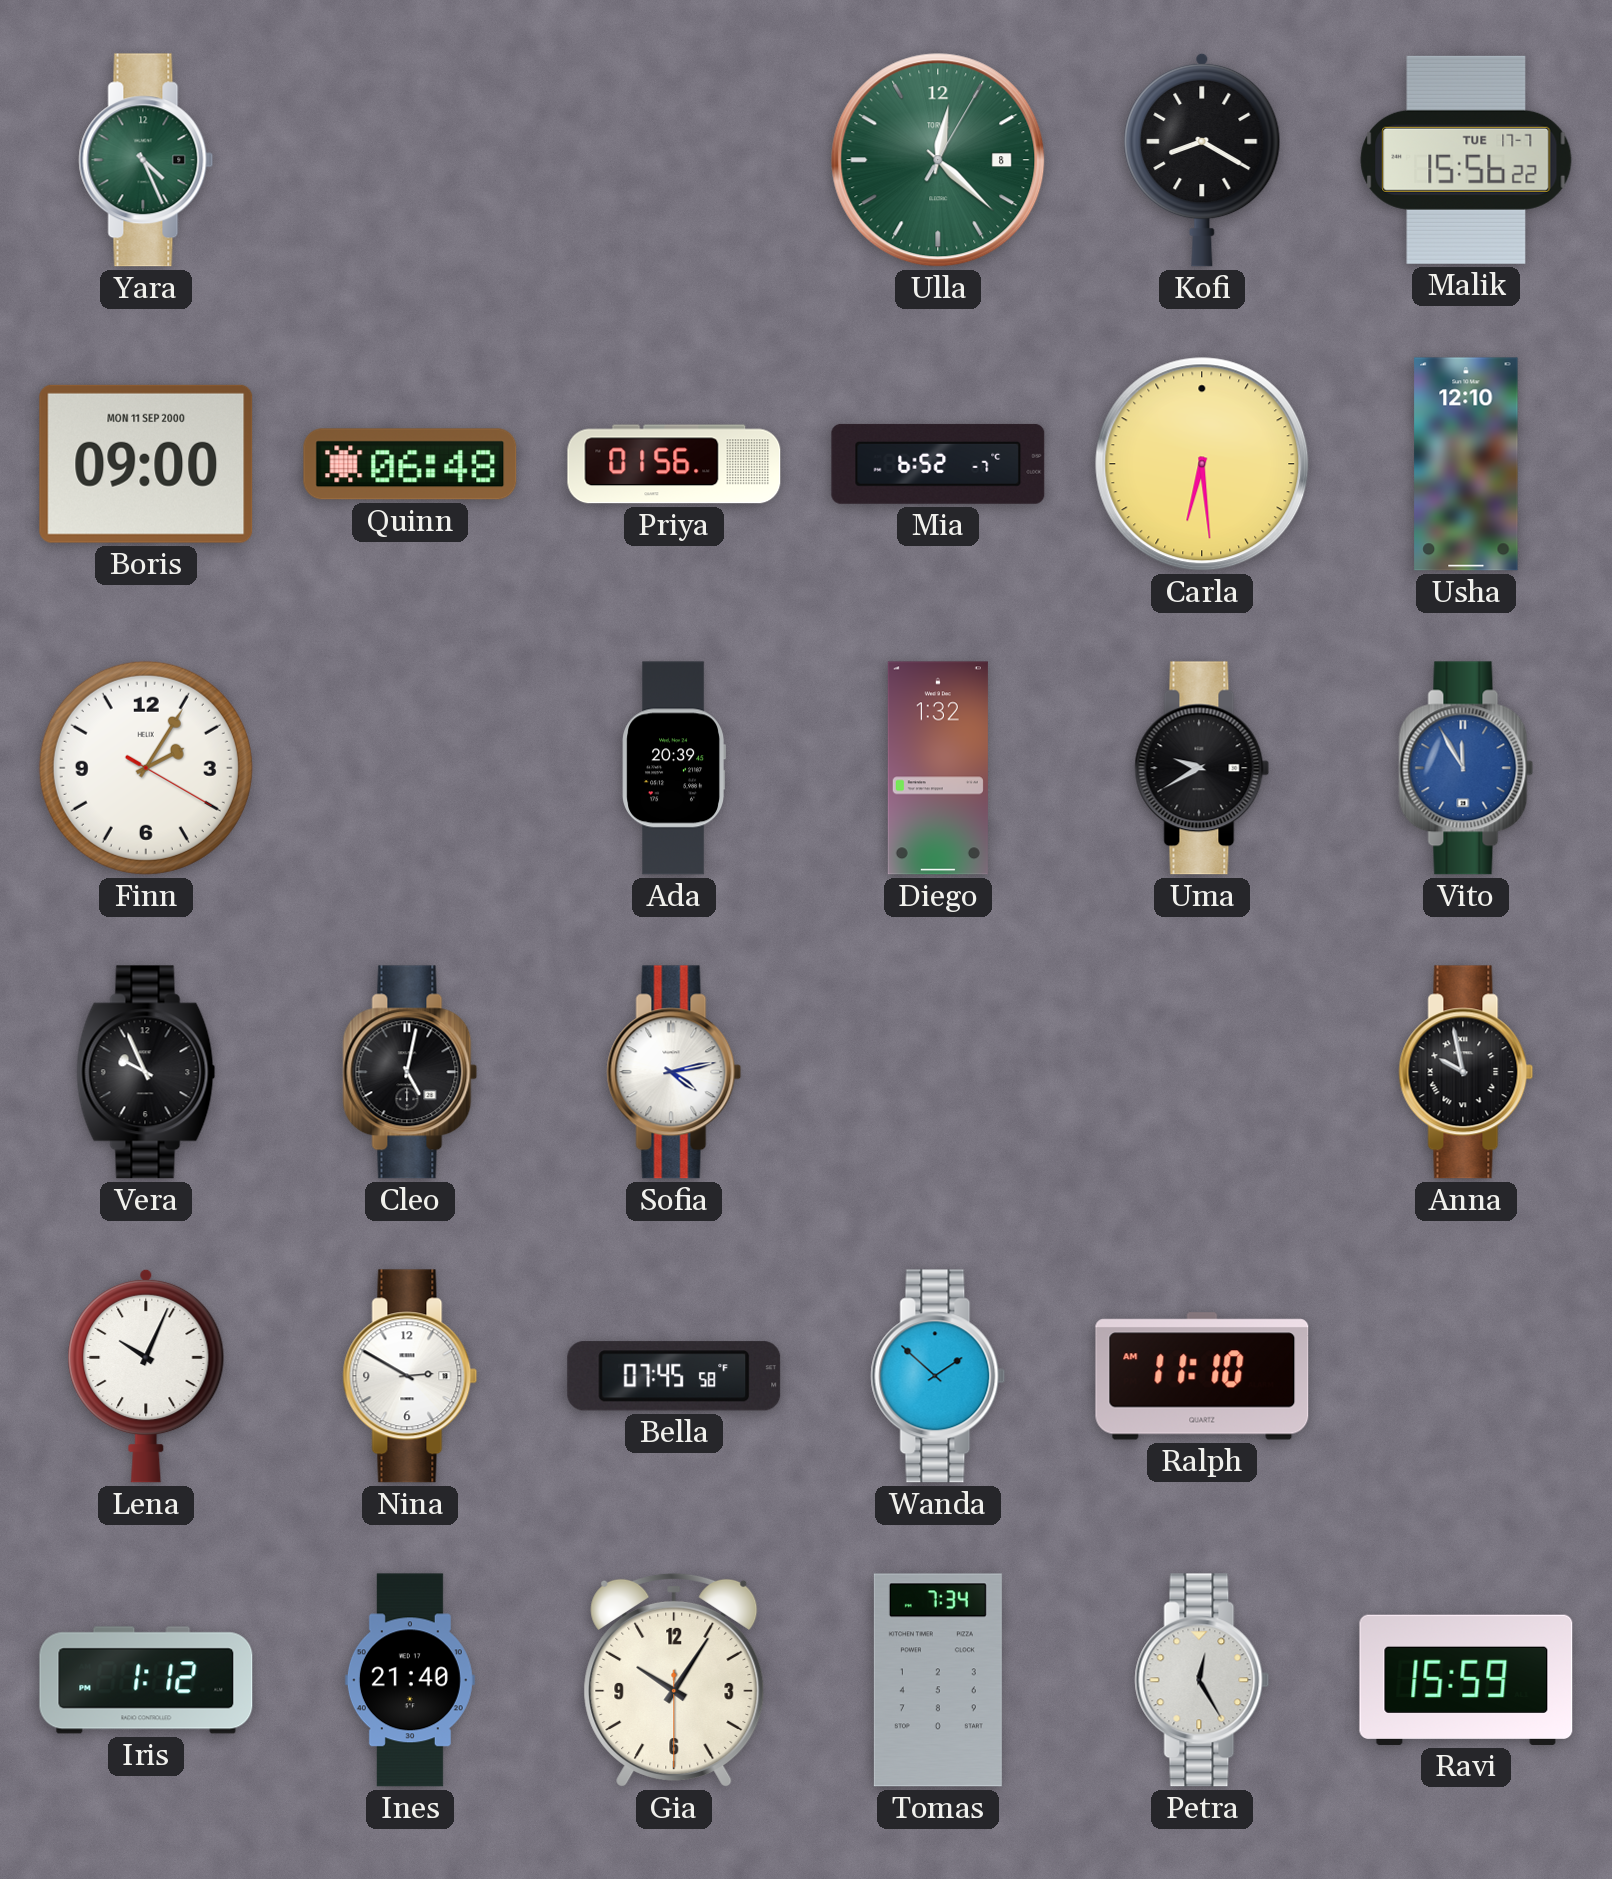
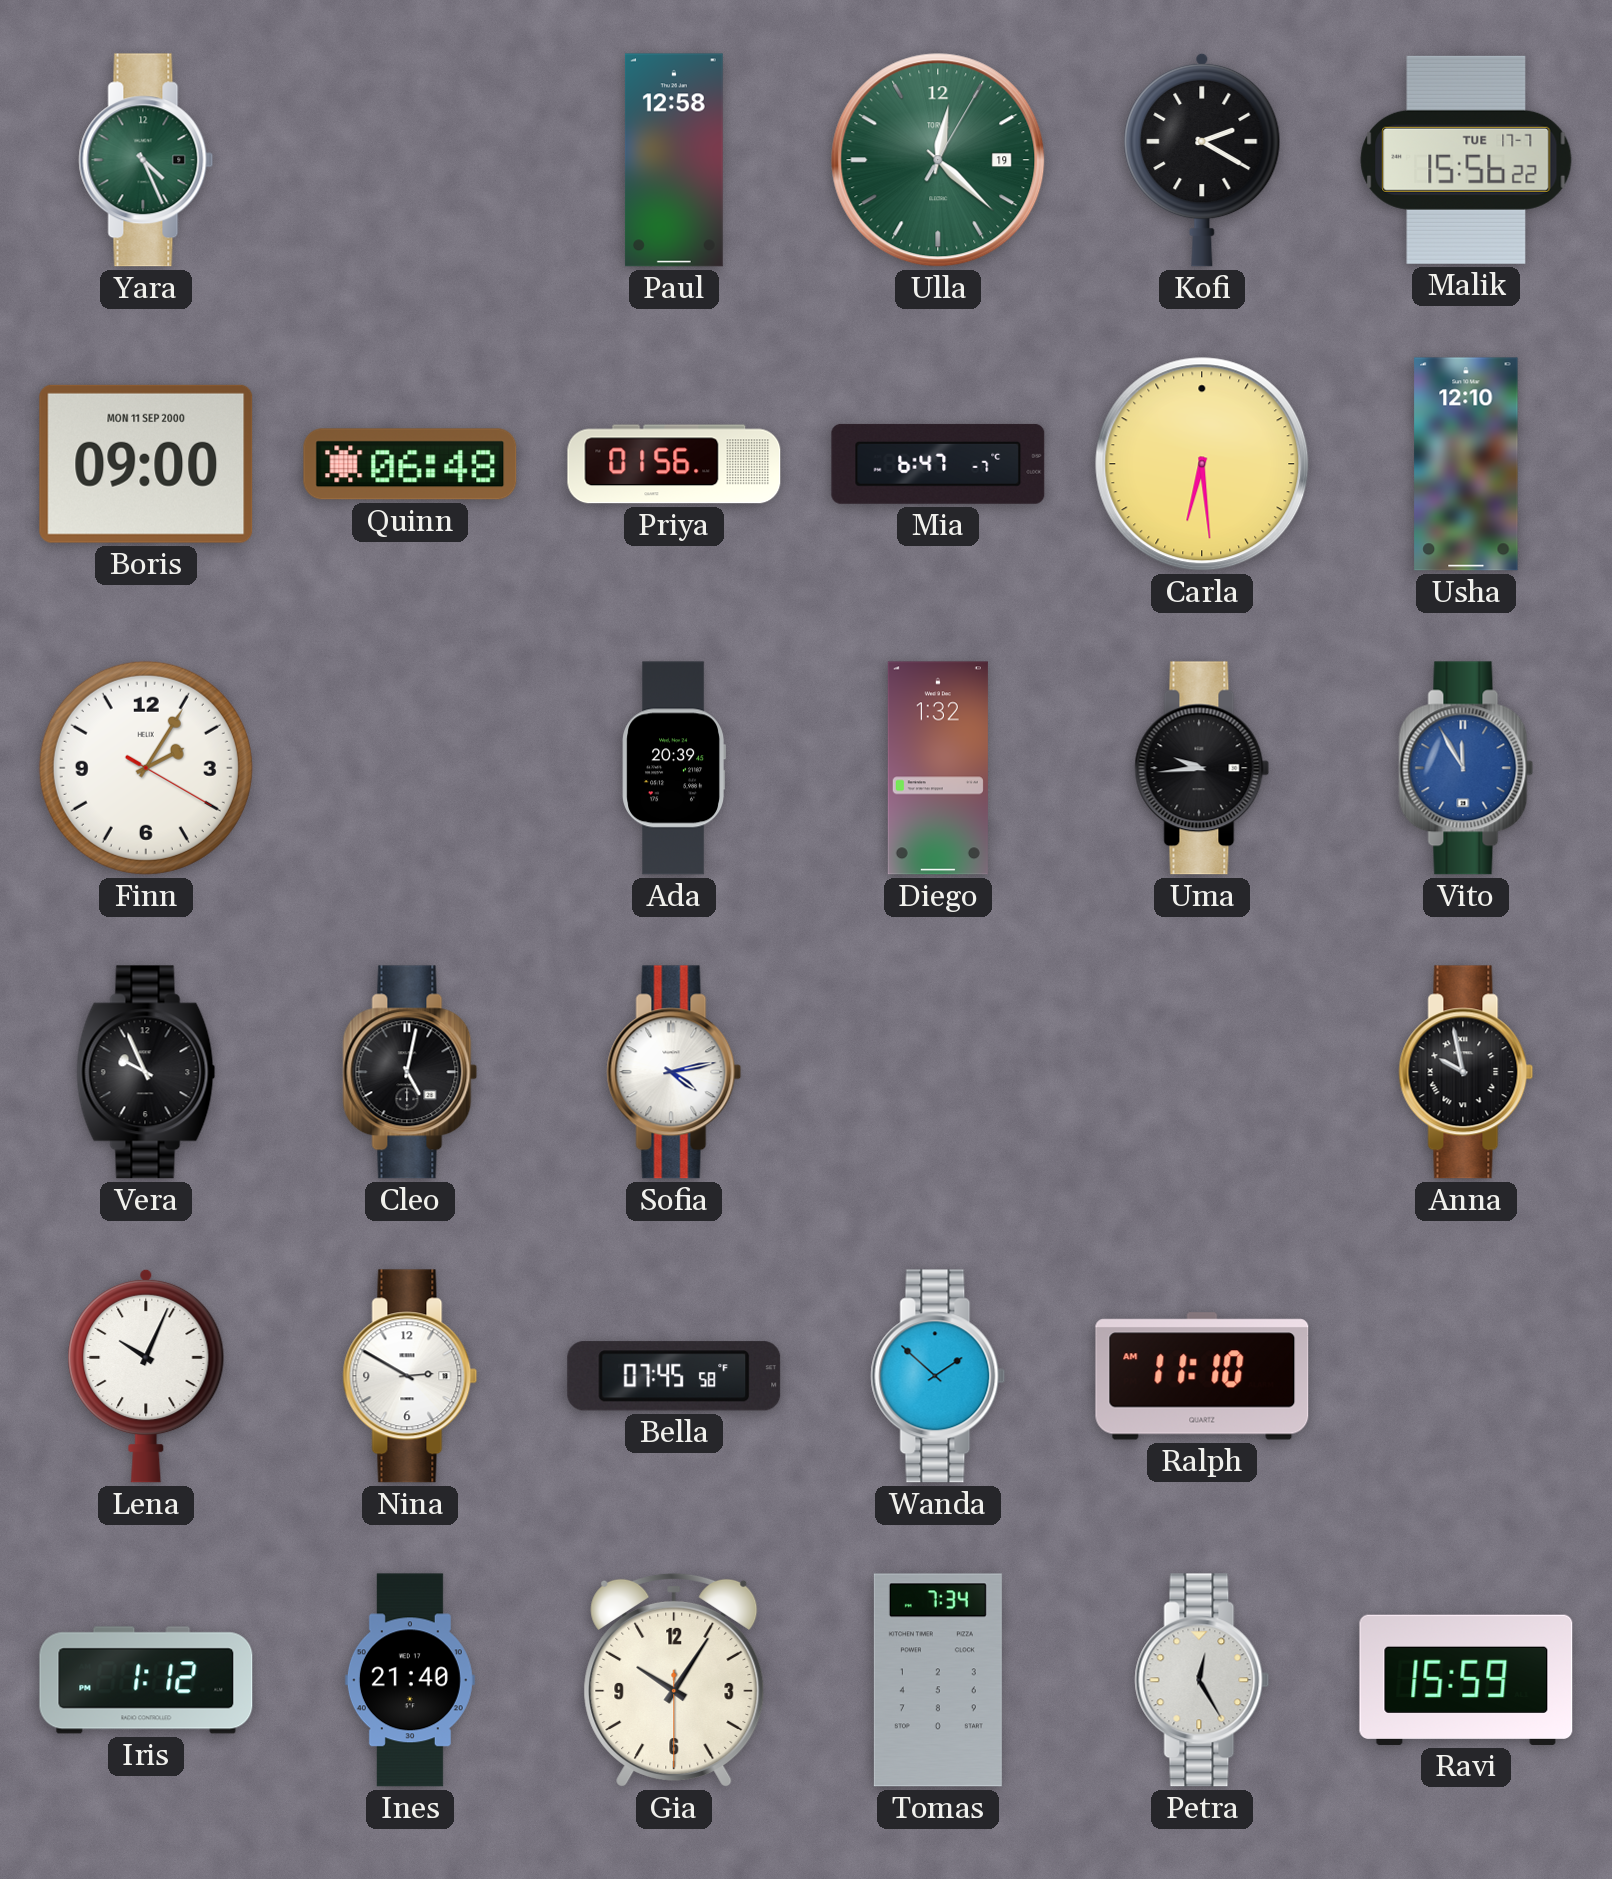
Paul: none -> 12:58 (674, 160)
Ulla date: 8 -> 19 (938, 160)
Kofi: 8:20 -> 2:20 (1202, 160)
Mia: 6:52 -> 6:47 (938, 464)
Uma: 9:40 -> 9:44 (1202, 768)
